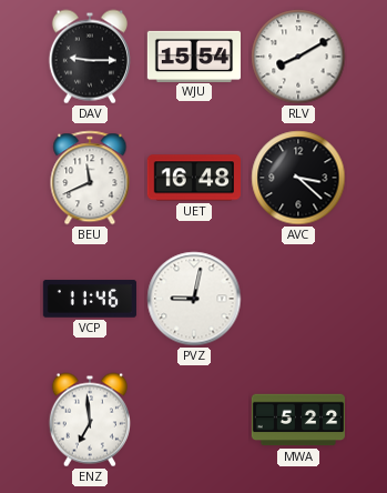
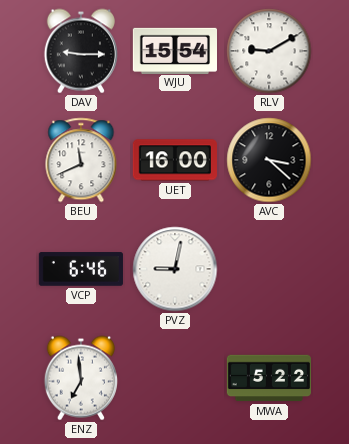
RLV: 8:10 -> 9:10 (269, 51)
UET: 16:48 -> 16:00 (175, 160)
VCP: 11:46 -> 6:46 (81, 269)
